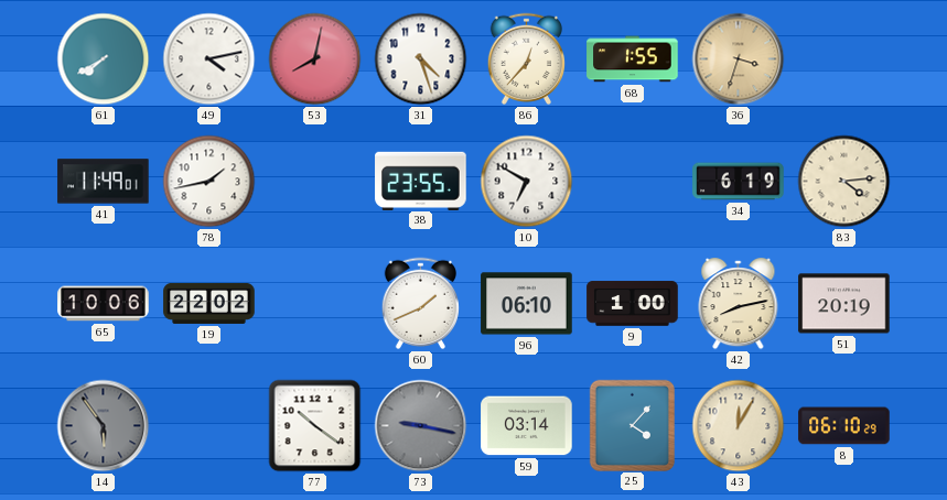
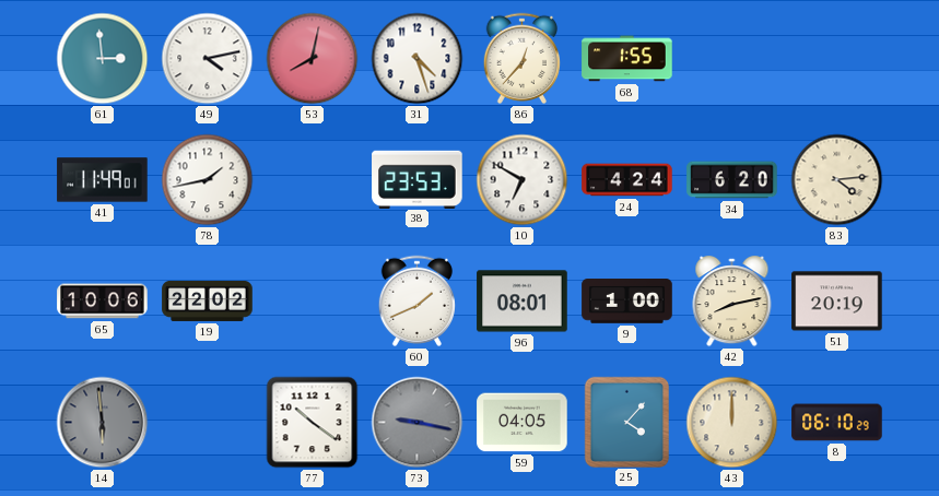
61: 7:40 -> 2:59 (103, 59)
36: 3:33 -> none (739, 59)
38: 23:55 -> 23:53 (418, 179)
24: none -> 4:24 (627, 180)
34: 6:19 -> 6:20 (732, 180)
96: 06:10 -> 08:01 (523, 302)
14: 5:54 -> 5:59 (103, 423)
59: 03:14 -> 04:05 (523, 423)
43: 12:05 -> 12:00 (732, 423)
